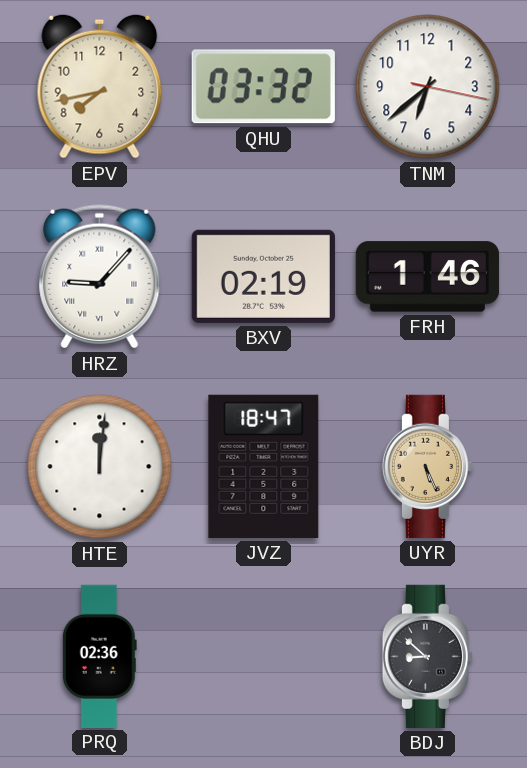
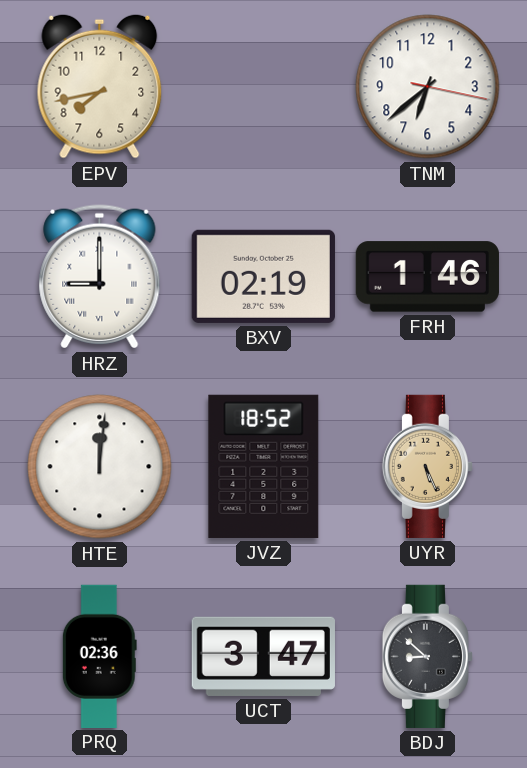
QHU: 03:32 -> none (263, 87)
HRZ: 9:07 -> 9:00 (100, 277)
JVZ: 18:47 -> 18:52 (264, 466)
UCT: none -> 3:47 (263, 656)
